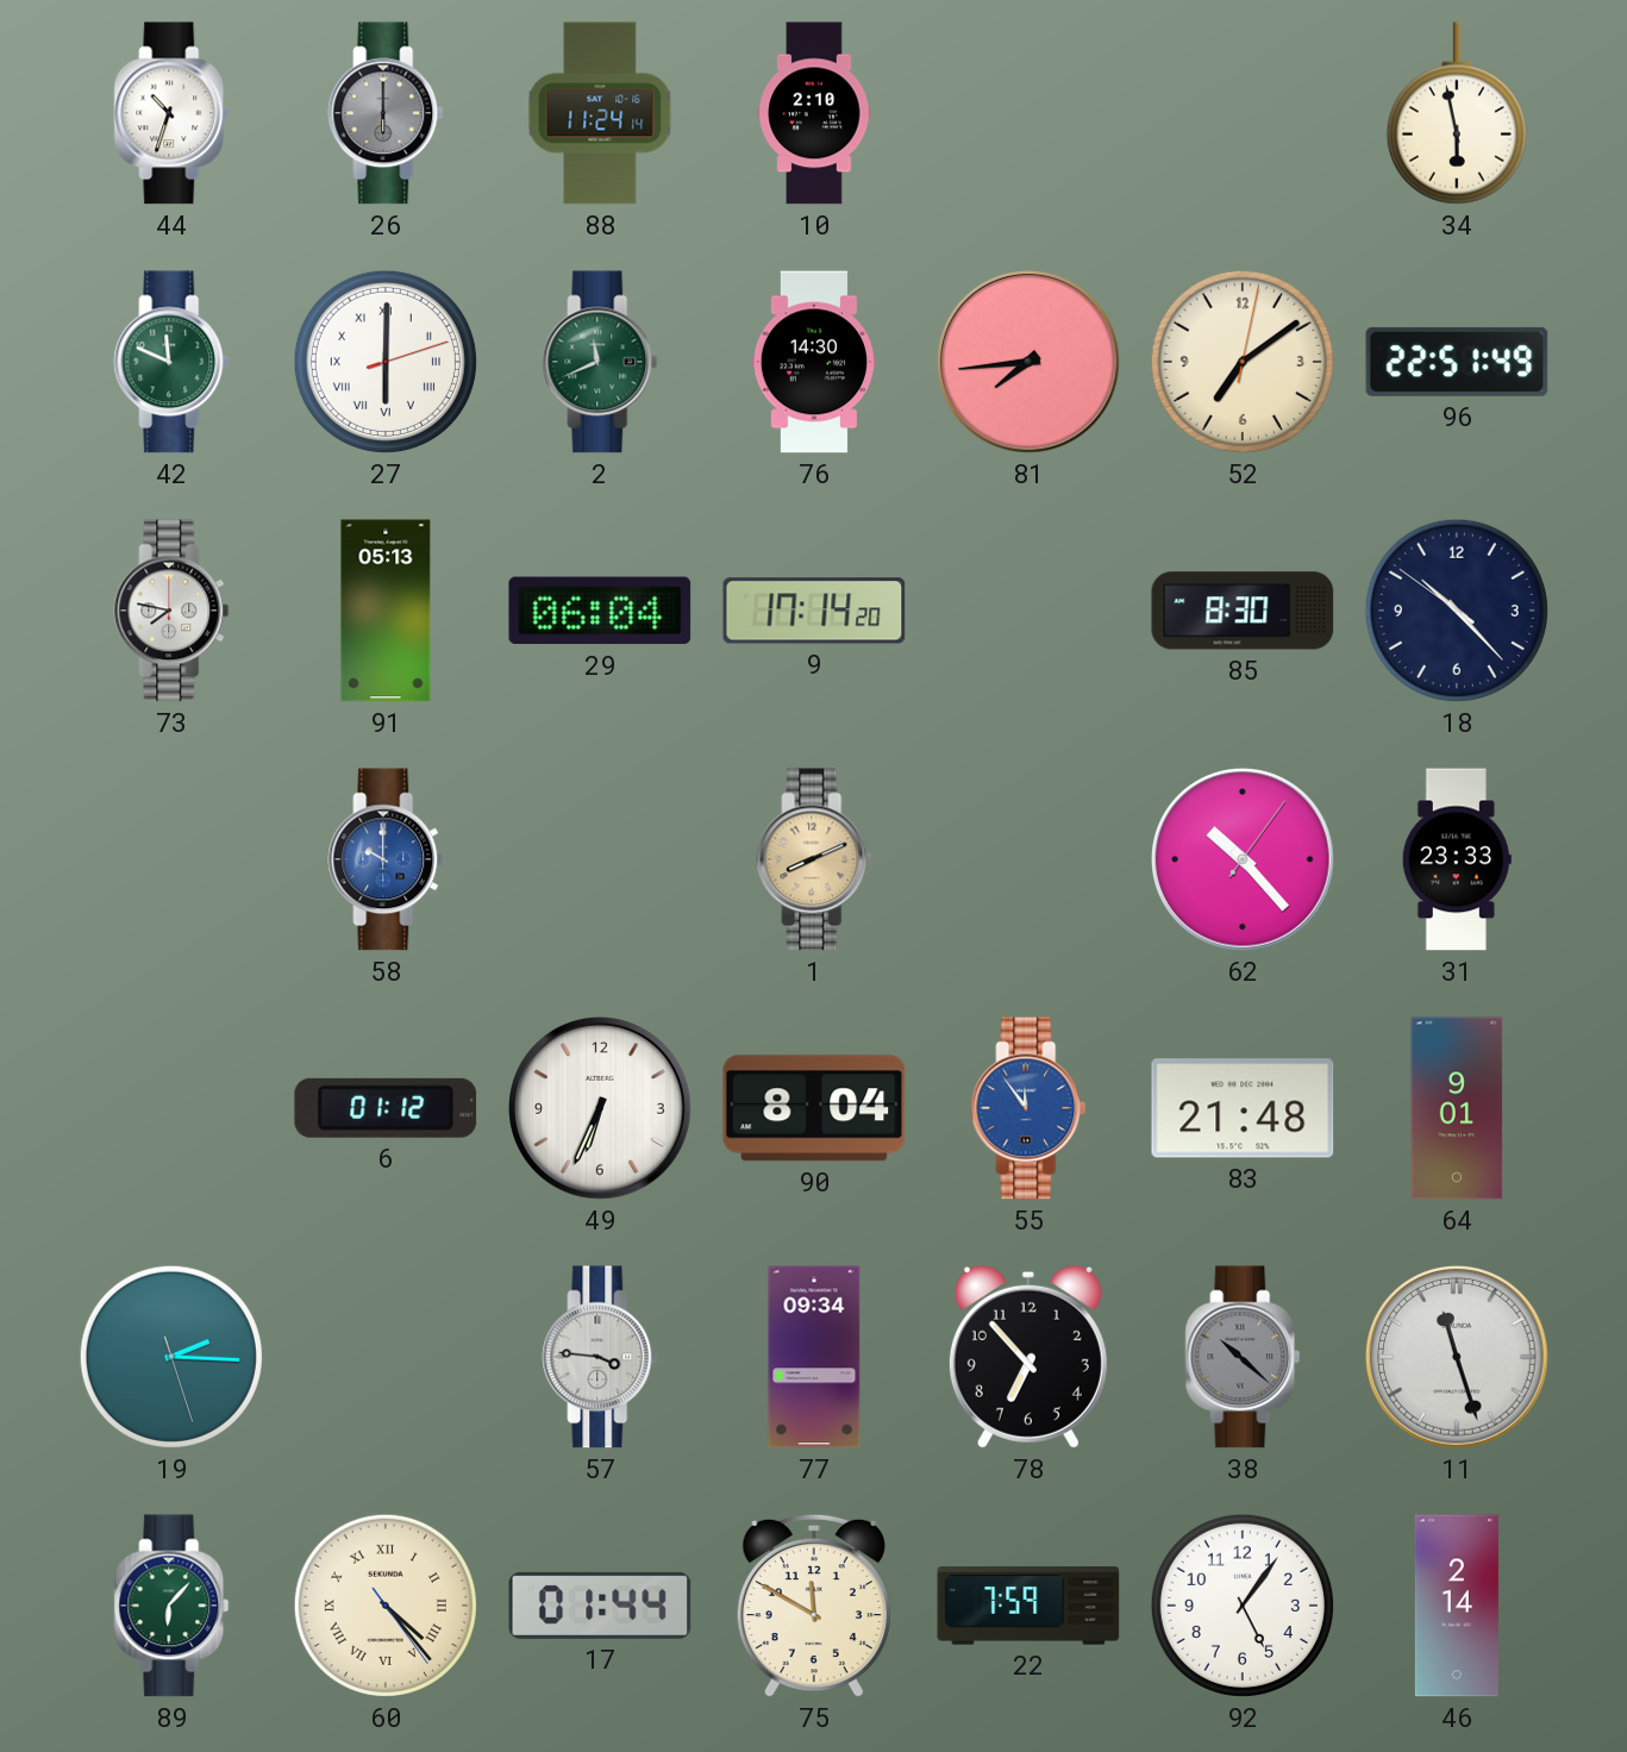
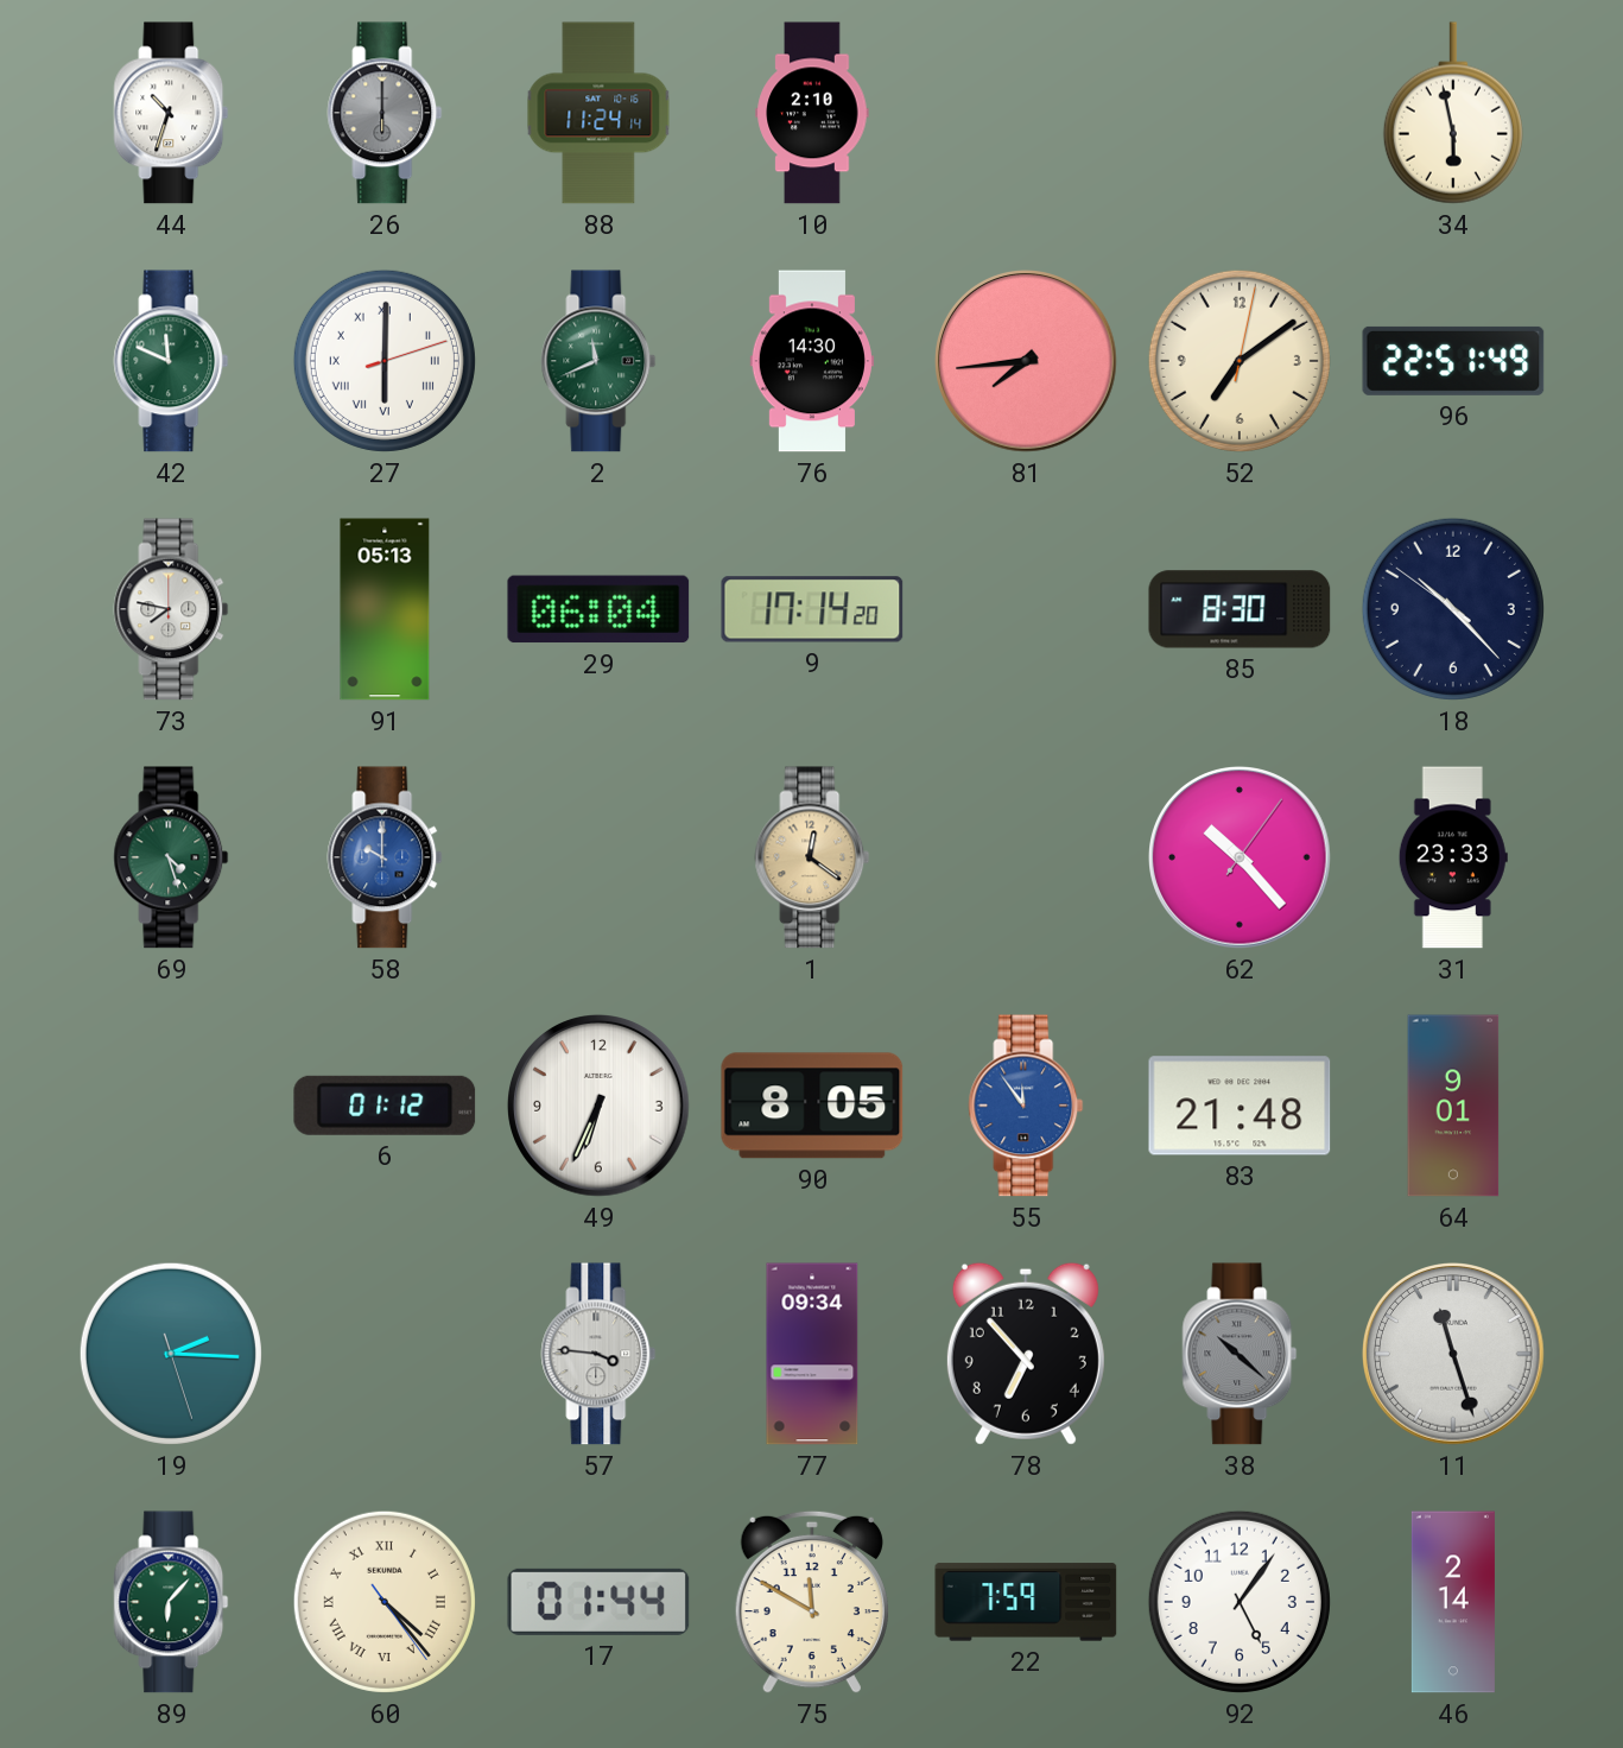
69: none -> 4:27 (171, 857)
1: 8:11 -> 12:21 (812, 857)
90: 8:04 -> 8:05 (812, 1106)
